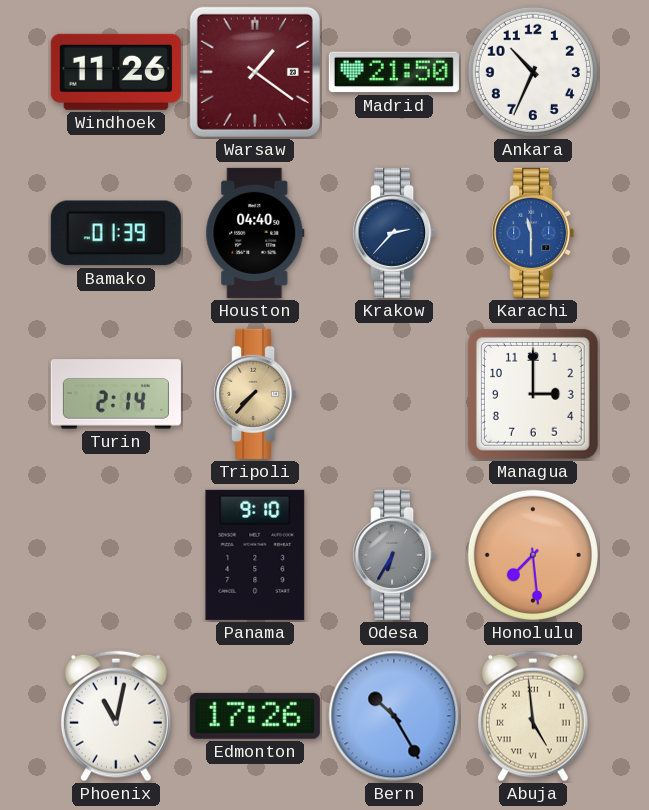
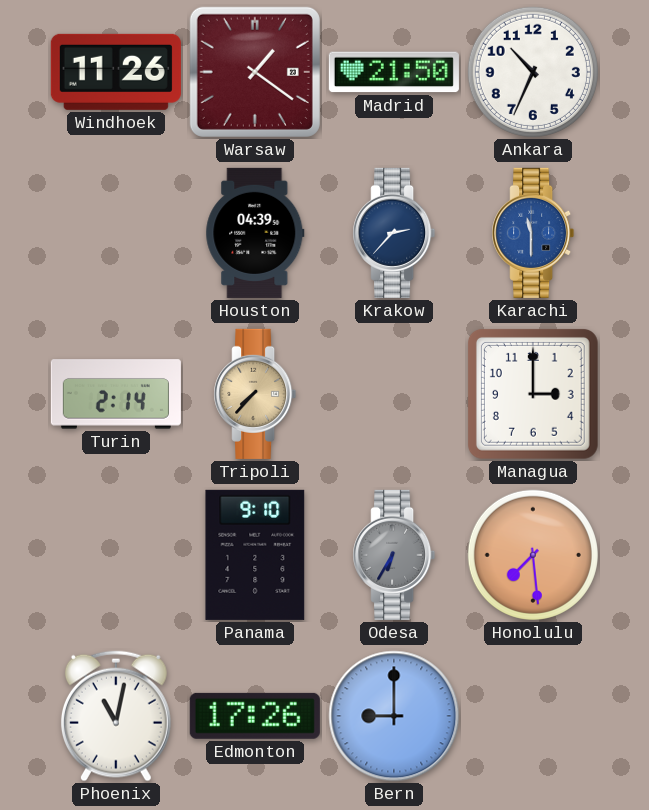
Bamako: 01:39 -> none (116, 233)
Houston: 04:40 -> 04:39 (255, 233)
Bern: 10:25 -> 9:00 (394, 716)
Abuja: 4:59 -> none (533, 716)
